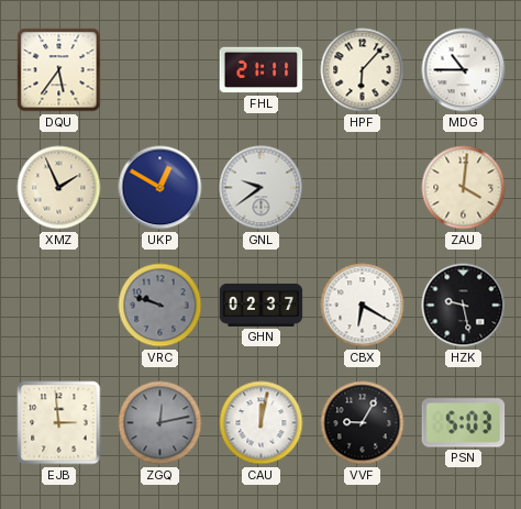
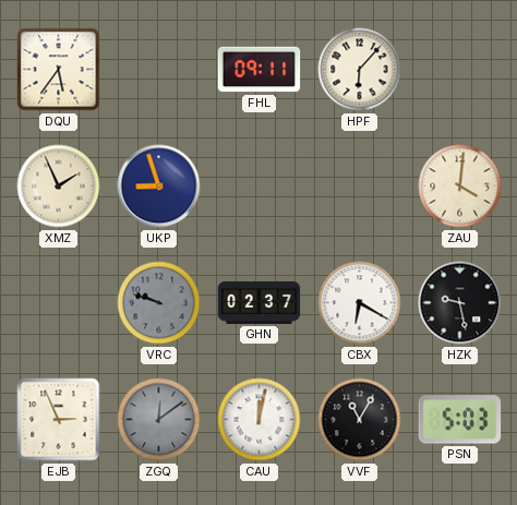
FHL: 21:11 -> 09:11 (260, 70)
MDG: 10:45 -> none (464, 70)
UKP: 12:50 -> 8:57 (159, 187)
GNL: 9:39 -> none (262, 188)
EJB: 2:59 -> 2:56 (59, 420)
ZGQ: 12:13 -> 12:09 (159, 420)
VVF: 9:05 -> 11:05 (360, 420)
